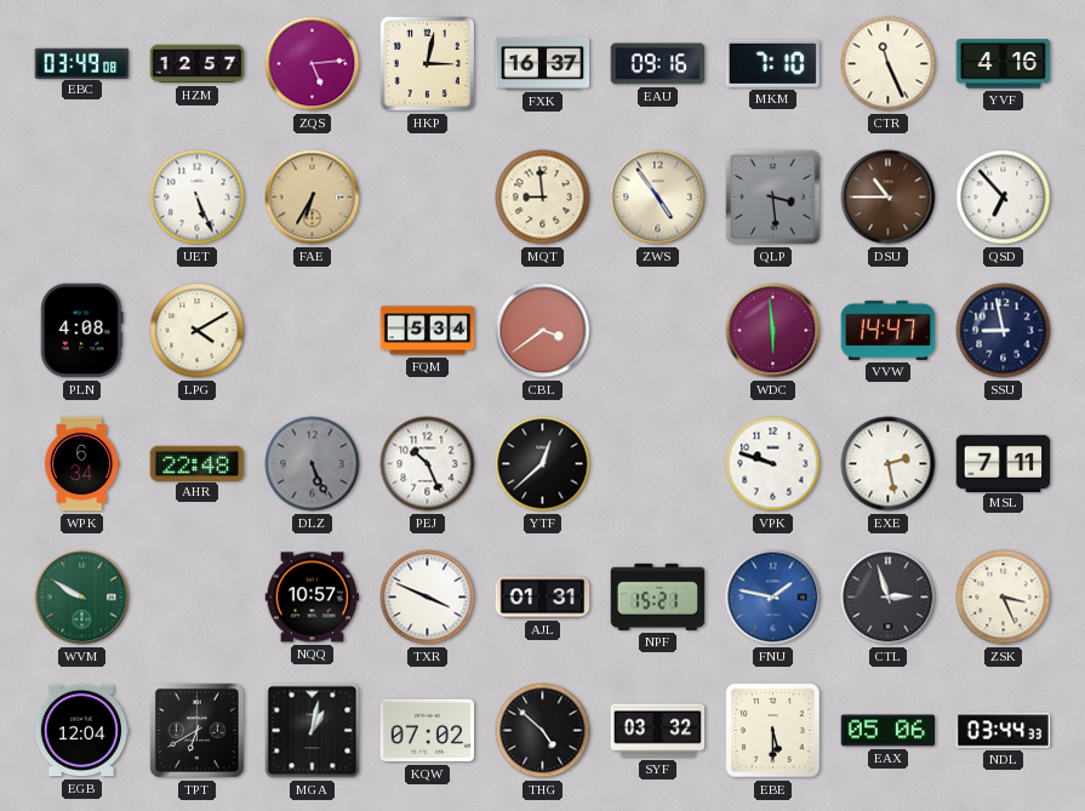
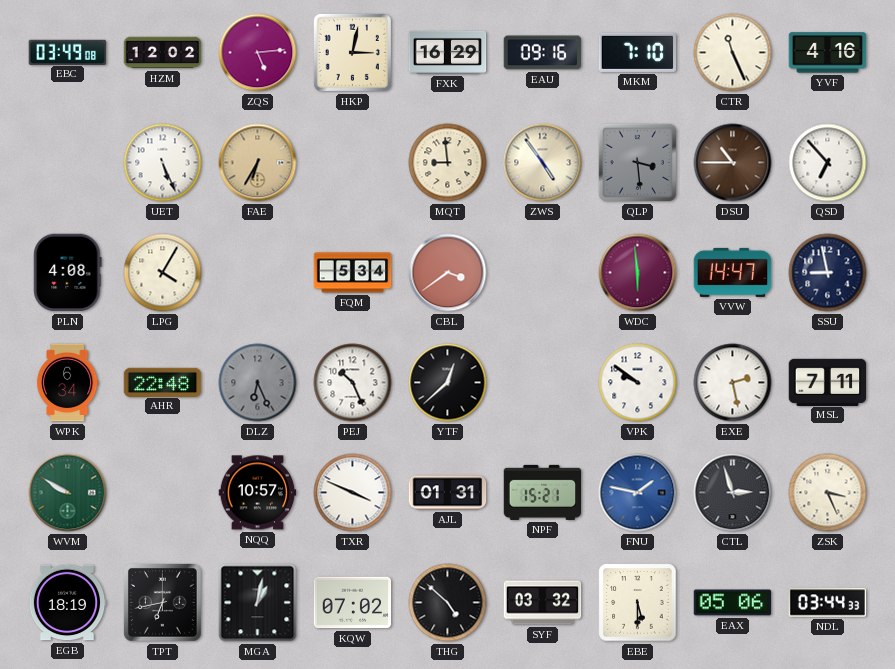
HZM: 12:57 -> 12:02 (163, 53)
FXK: 16:37 -> 16:29 (448, 52)
LPG: 4:10 -> 4:05 (163, 273)
DLZ: 5:26 -> 6:26 (258, 383)
VPK: 9:48 -> 9:51 (638, 383)
EGB: 12:04 -> 18:19 (67, 603)
TPT: 6:40 -> 6:43 (163, 603)
